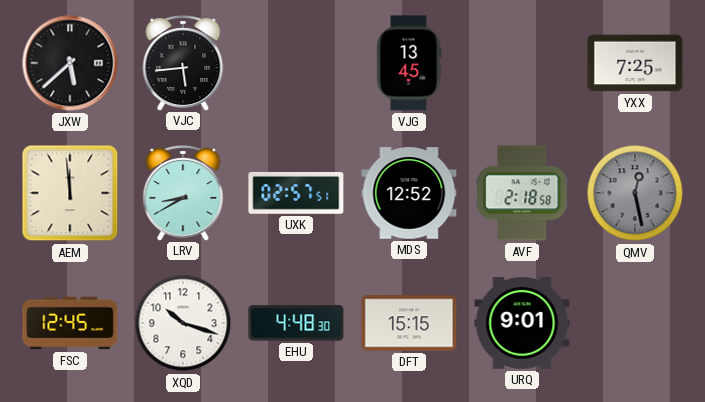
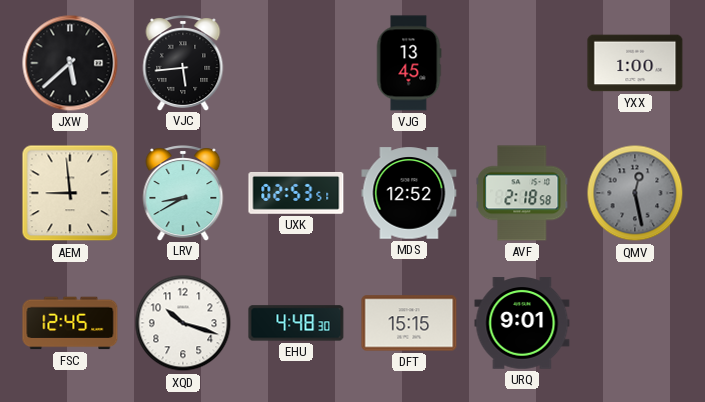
YXX: 7:25 -> 1:00 (635, 63)
AEM: 11:59 -> 8:59 (70, 193)
UXK: 02:57 -> 02:53 (296, 193)
